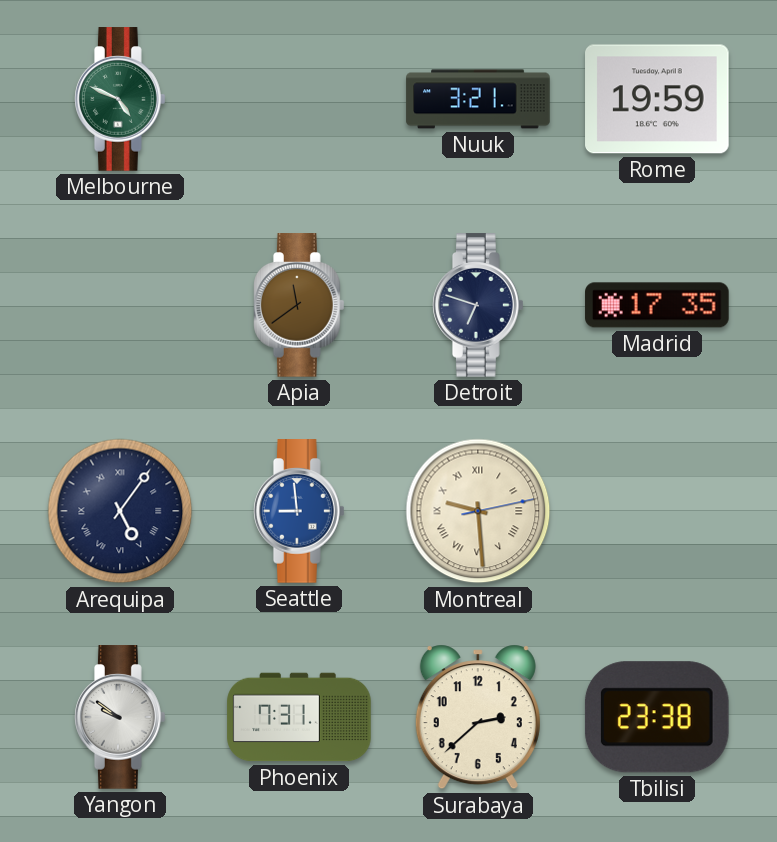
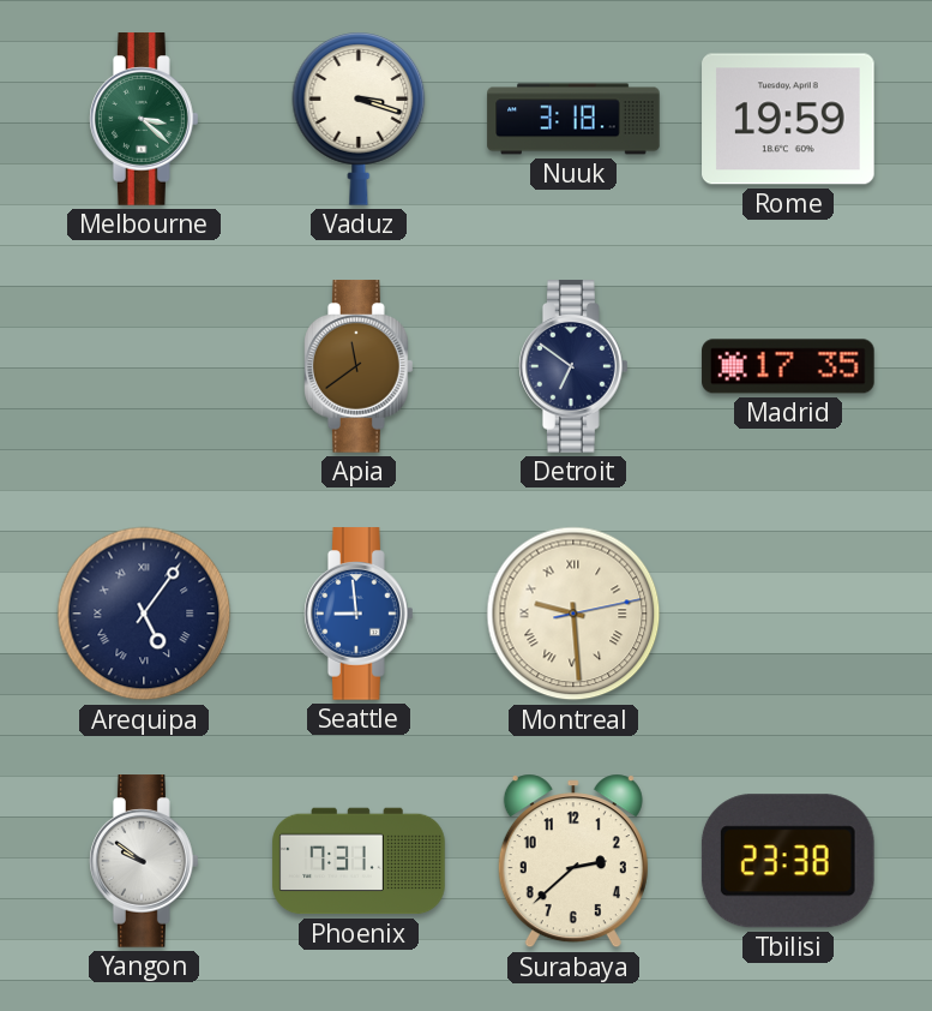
Melbourne: 4:49 -> 3:22 (145, 119)
Vaduz: none -> 3:18 (359, 119)
Nuuk: 3:21 -> 3:18 (573, 119)
Detroit: 6:48 -> 6:51 (575, 366)
